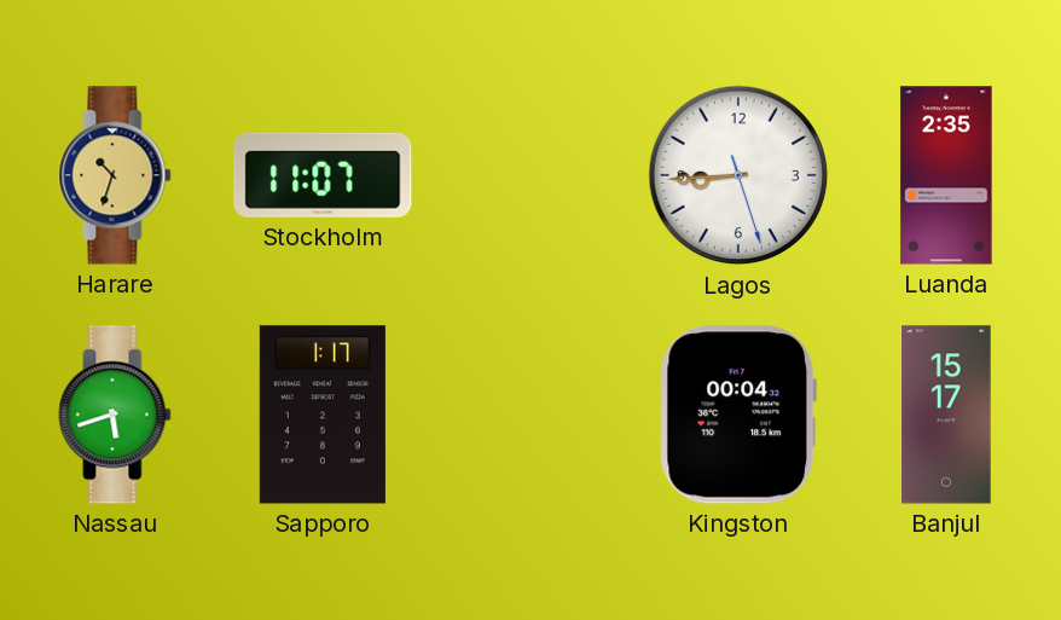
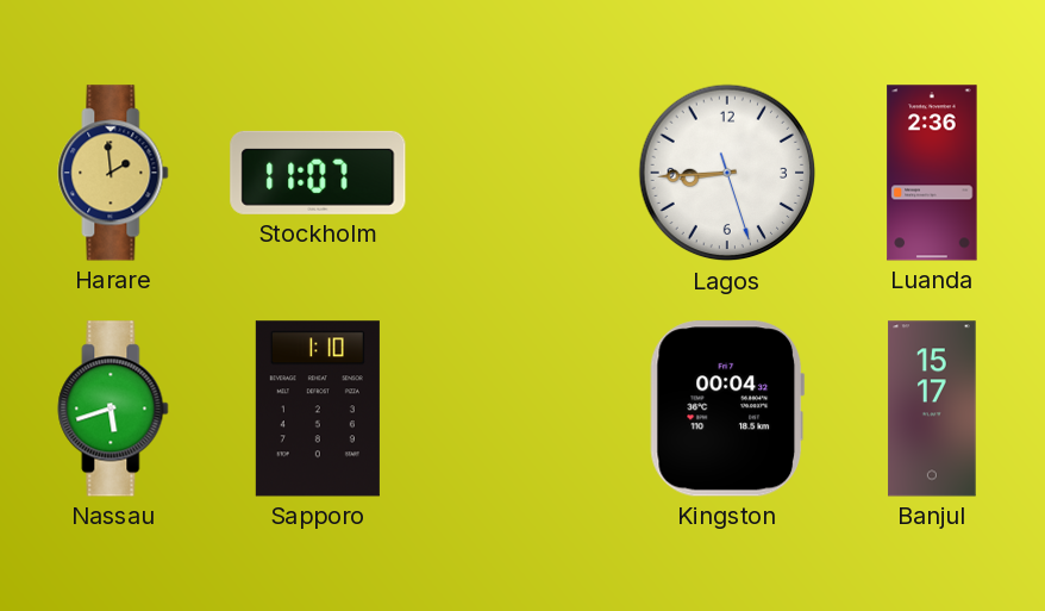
Harare: 10:33 -> 1:59 (113, 173)
Luanda: 2:35 -> 2:36 (932, 173)
Sapporo: 1:17 -> 1:10 (318, 409)
